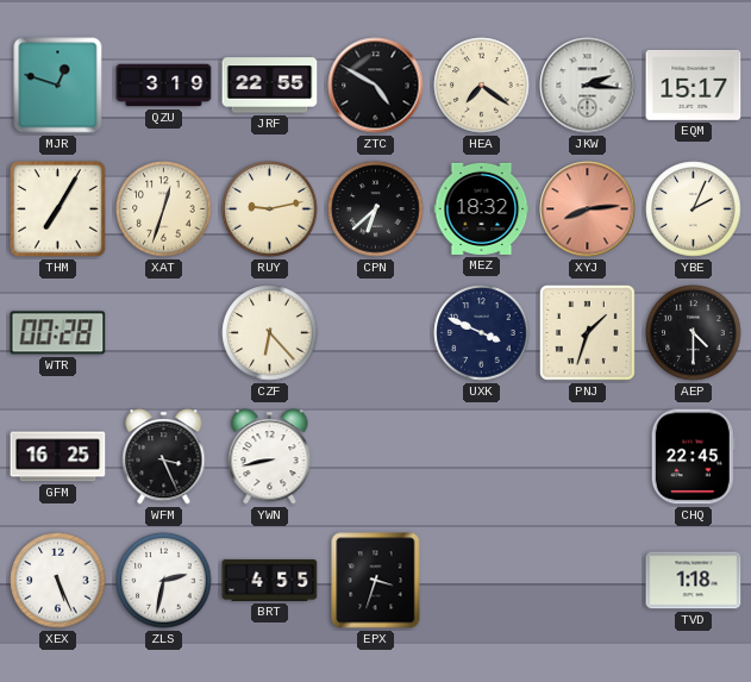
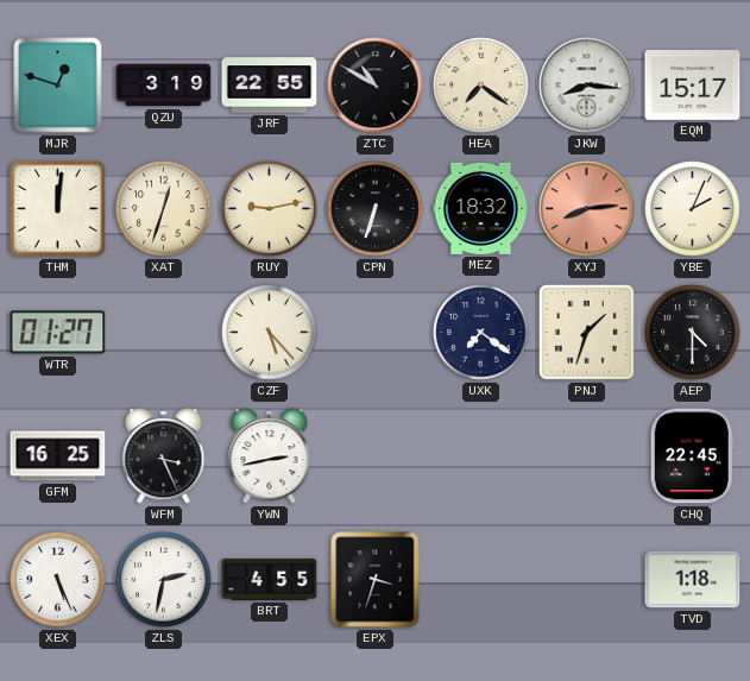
ZTC: 4:50 -> 10:50 (376, 86)
JKW: 2:16 -> 8:16 (587, 86)
THM: 7:05 -> 12:01 (57, 208)
CPN: 6:38 -> 6:33 (376, 209)
WTR: 00:28 -> 01:27 (58, 333)
CZF: 6:23 -> 5:23 (270, 333)
UXK: 3:49 -> 7:21 (481, 333)
YWN: 8:43 -> 2:43 (270, 456)
